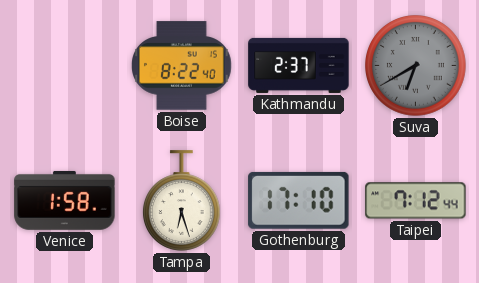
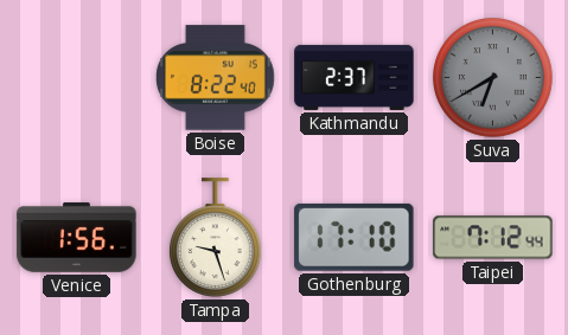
Venice: 1:58 -> 1:56 (77, 237)
Tampa: 6:27 -> 9:27 (216, 238)
